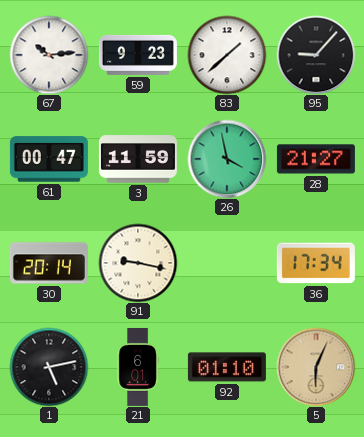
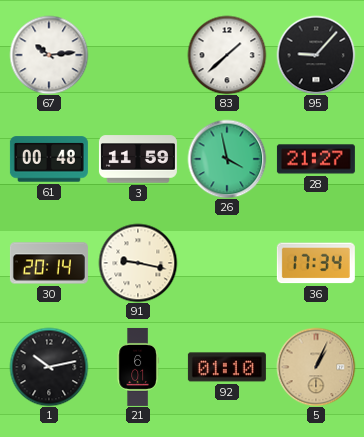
59: 9:23 -> none (138, 55)
61: 00:47 -> 00:48 (49, 159)
1: 5:13 -> 10:13 (49, 367)
5: 6:04 -> 1:04 (316, 367)
